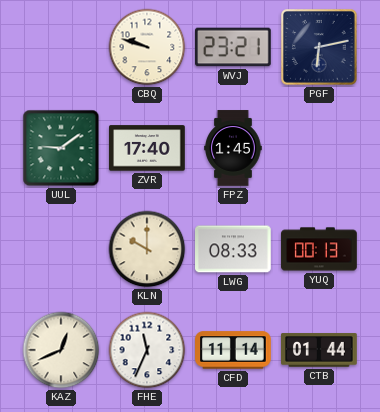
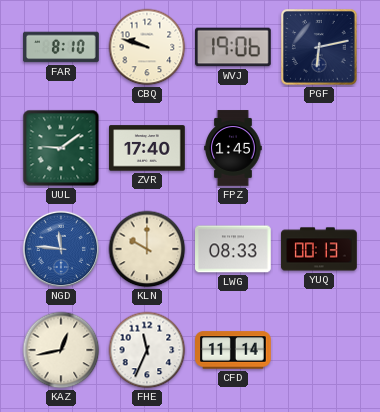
FAR: none -> 8:10 (61, 47)
WVJ: 23:21 -> 19:06 (234, 47)
NGD: none -> 11:46 (61, 249)
KAZ: 12:41 -> 12:43 (61, 350)
CTB: 01:44 -> none (320, 350)
